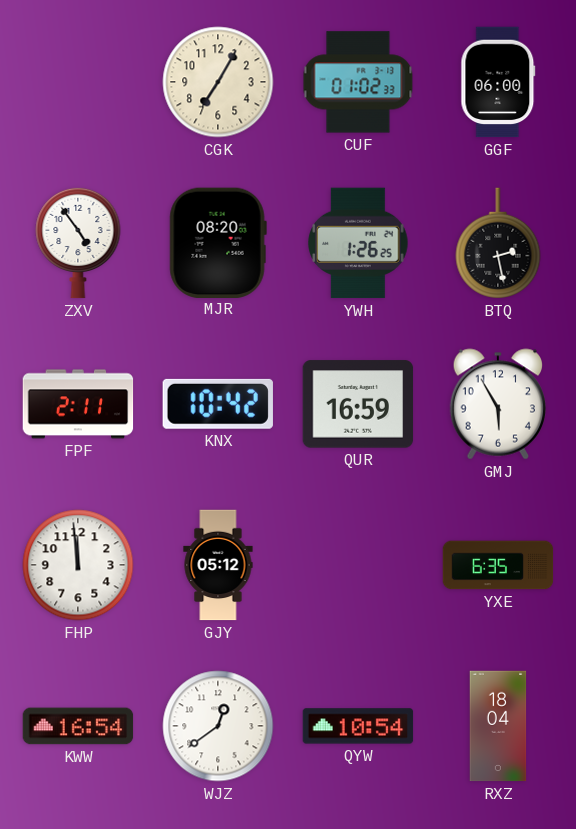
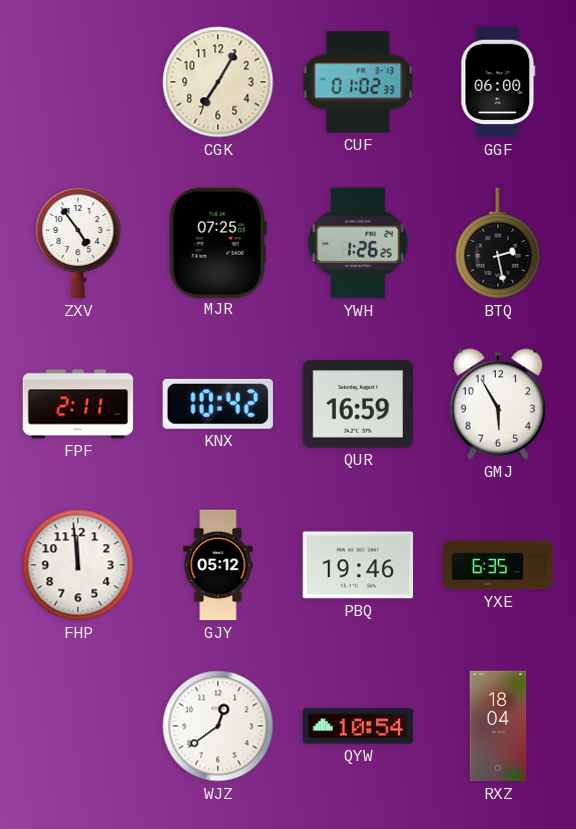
MJR: 08:20 -> 07:25 (218, 242)
PBQ: none -> 19:46 (358, 565)
KWW: 16:54 -> none (78, 726)
